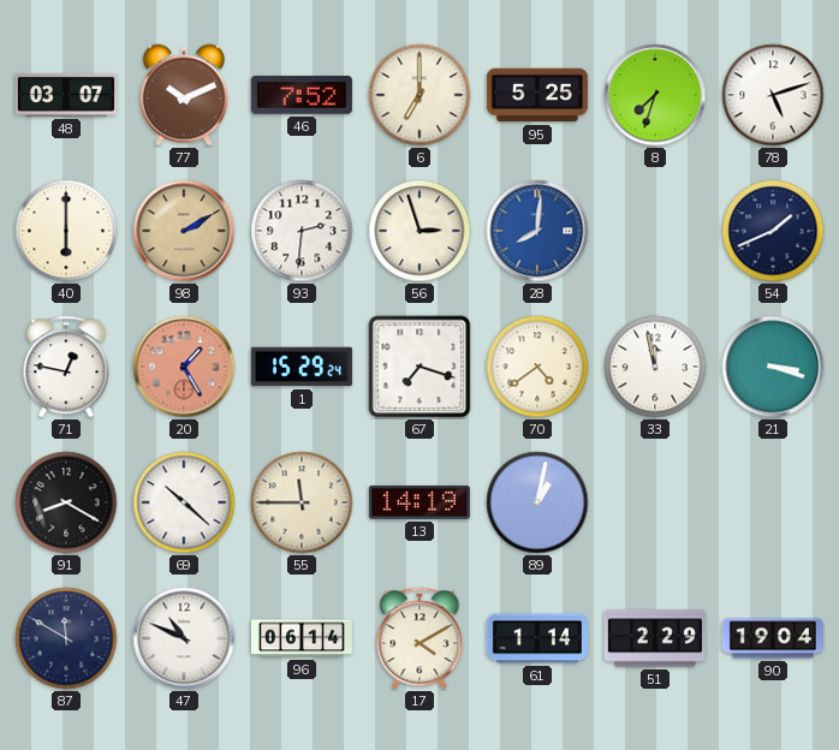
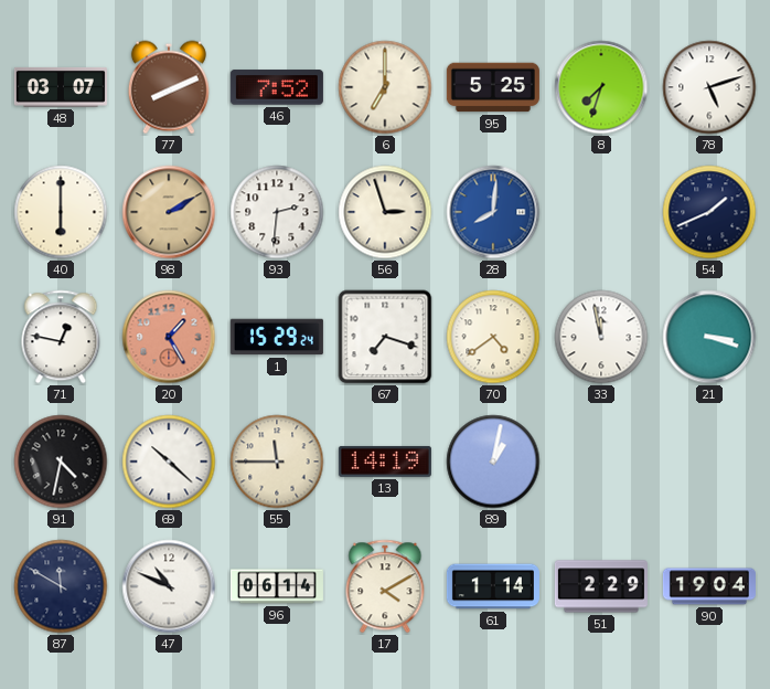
77: 10:11 -> 8:11 (169, 87)
91: 8:20 -> 4:32 (61, 462)
